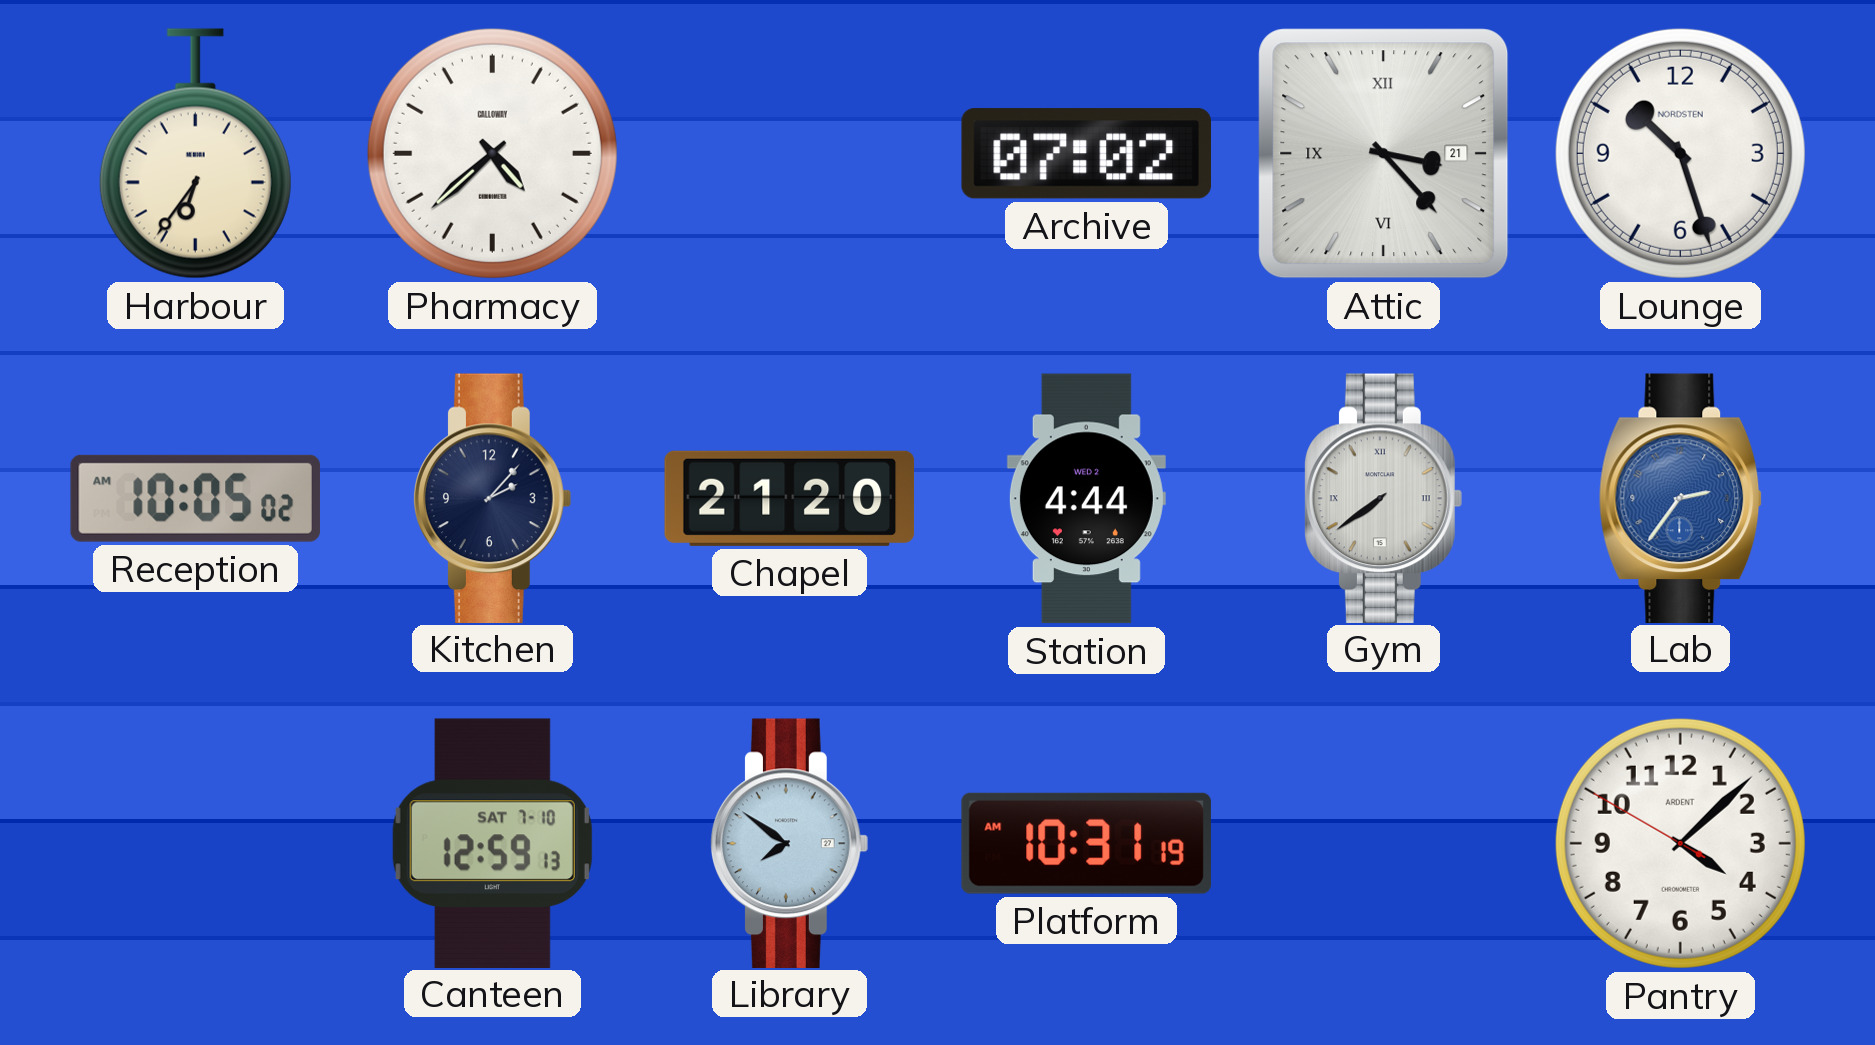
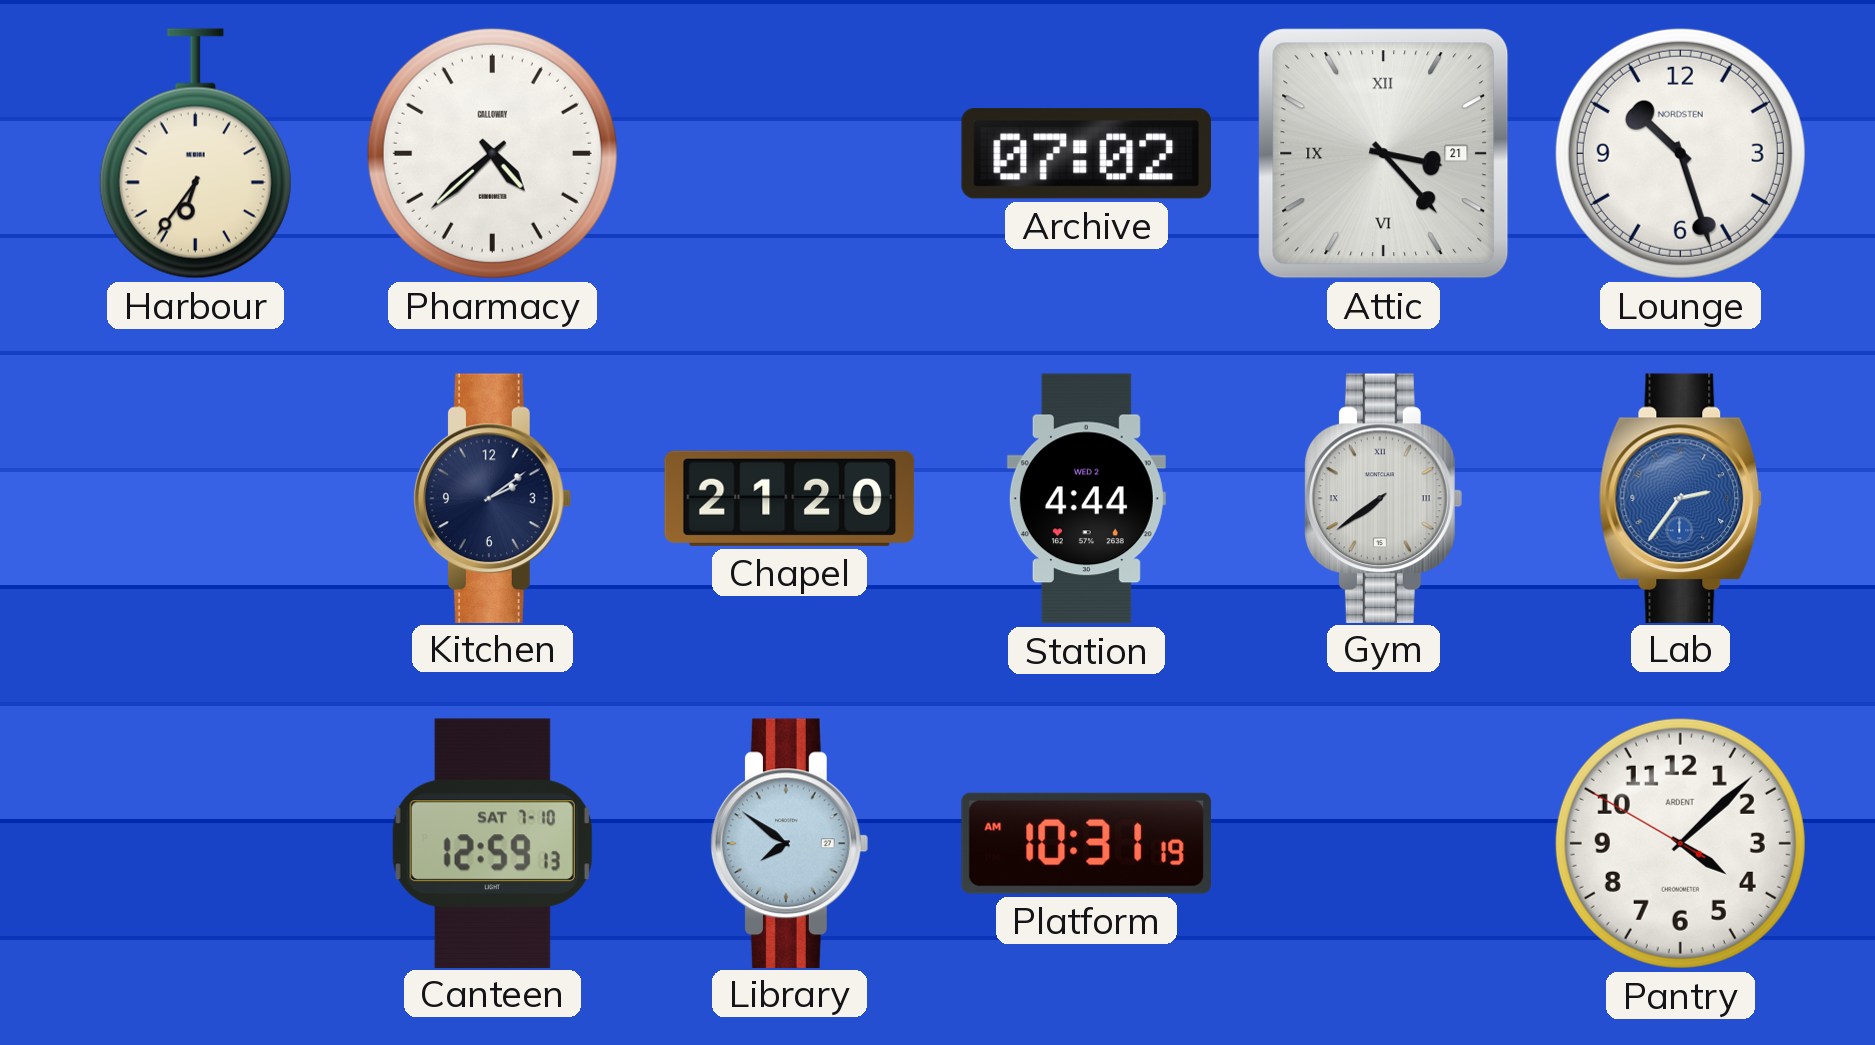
Reception: 10:05 -> none (195, 498)
Kitchen: 2:07 -> 2:09 (493, 498)
